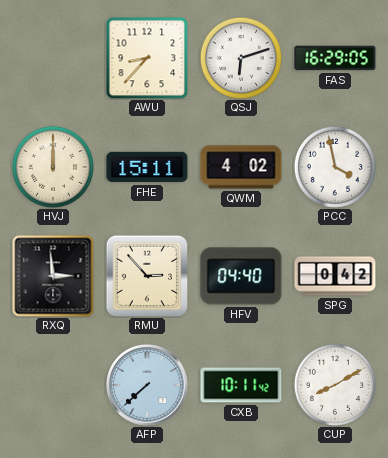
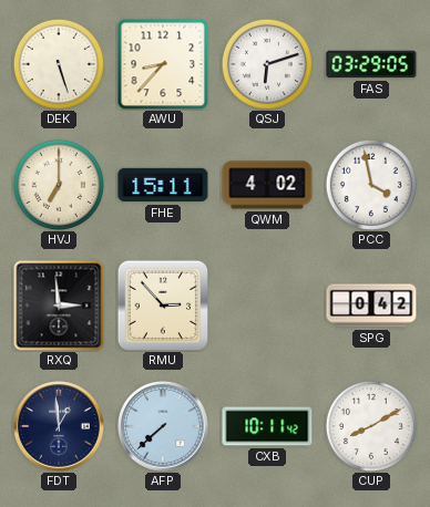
DEK: none -> 5:27 (59, 64)
FAS: 16:29 -> 03:29 (371, 64)
HVJ: 12:00 -> 7:00 (59, 185)
HFV: 04:40 -> none (241, 276)
FDT: none -> 12:59 (60, 427)
